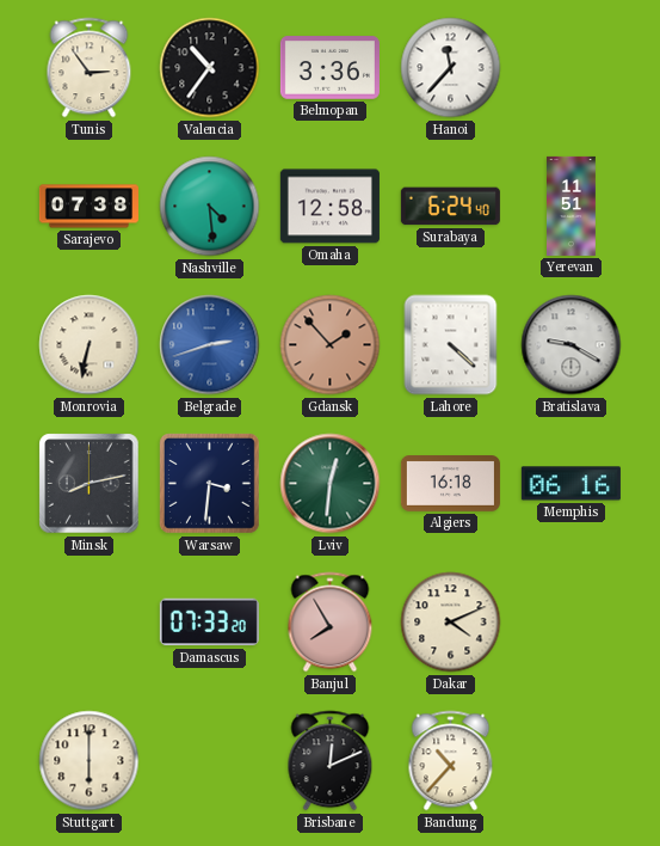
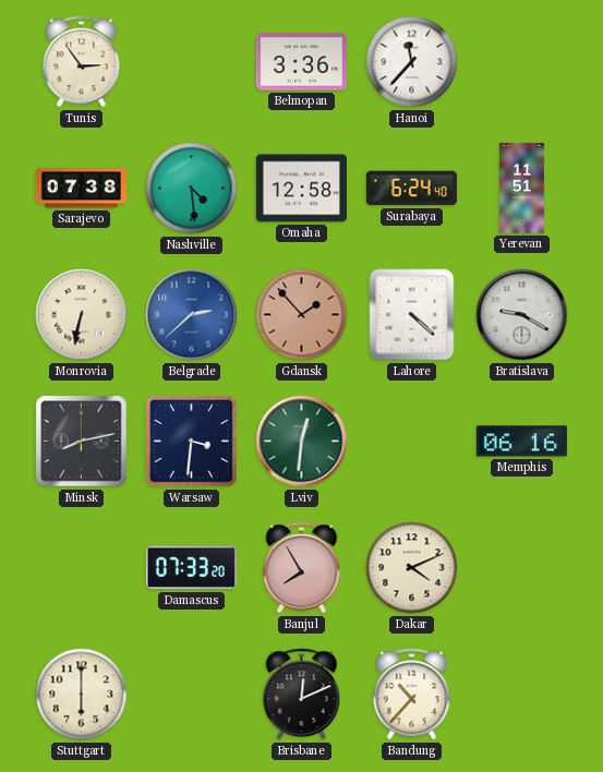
Valencia: 10:36 -> none (210, 68)
Belgrade: 2:42 -> 2:38 (192, 315)
Algiers: 16:18 -> none (450, 484)
